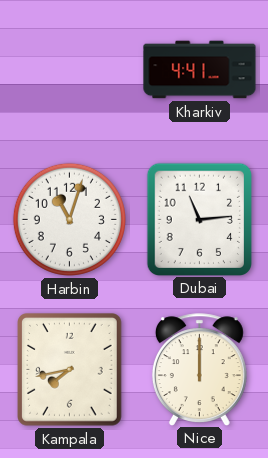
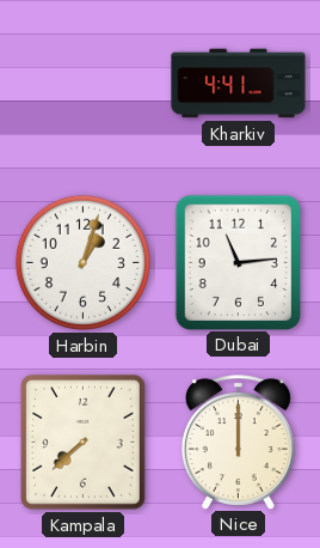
Harbin: 11:03 -> 1:03 (82, 262)
Kampala: 7:43 -> 7:38 (84, 443)
